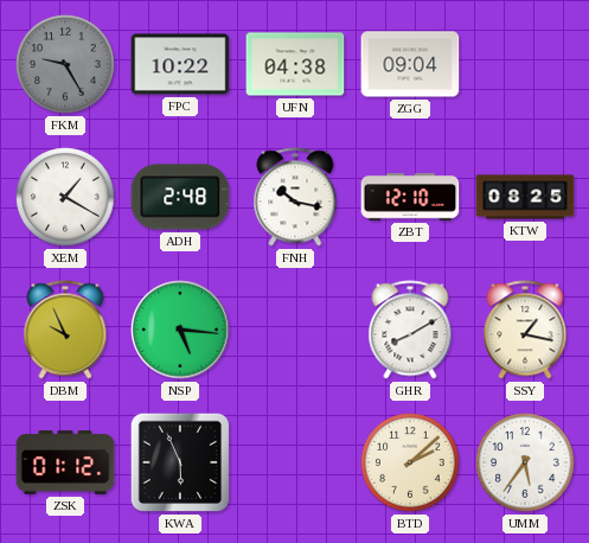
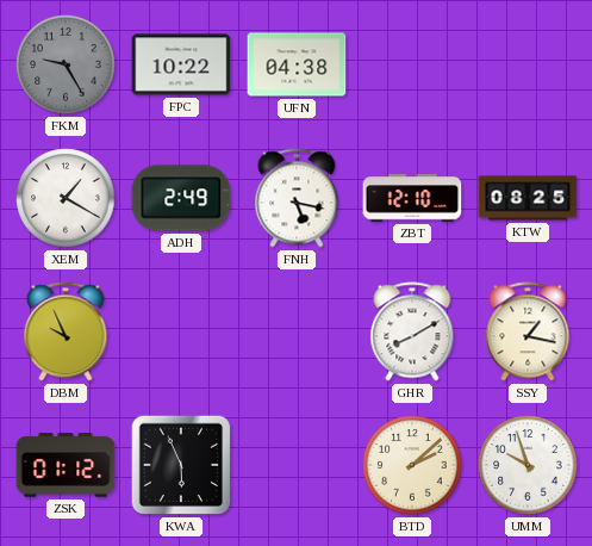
ZGG: 09:04 -> none (410, 64)
ADH: 2:48 -> 2:49 (181, 198)
FNH: 10:17 -> 5:17 (297, 198)
NSP: 5:16 -> none (180, 330)
UMM: 5:36 -> 9:57 (528, 465)
